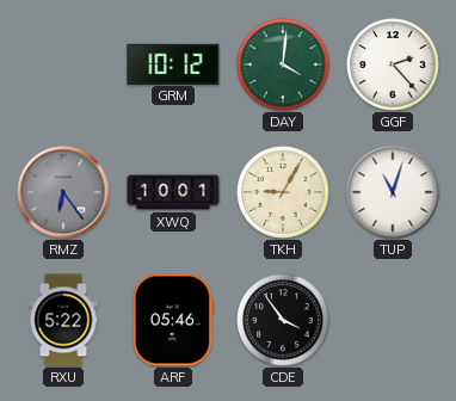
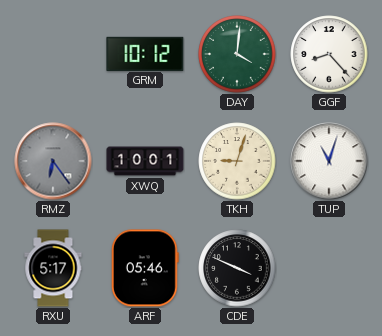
GGF: 2:23 -> 8:23 (329, 54)
TKH: 9:05 -> 9:03 (237, 161)
RXU: 5:22 -> 5:17 (53, 268)
CDE: 3:54 -> 3:49 (237, 268)
